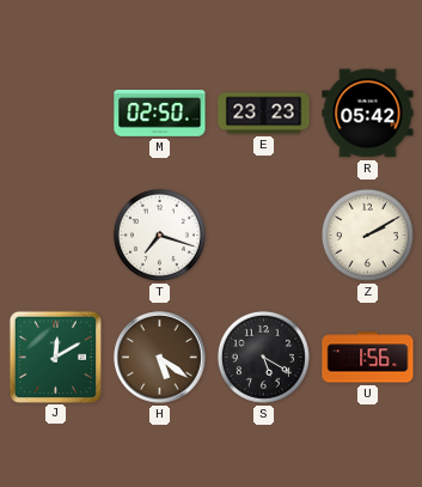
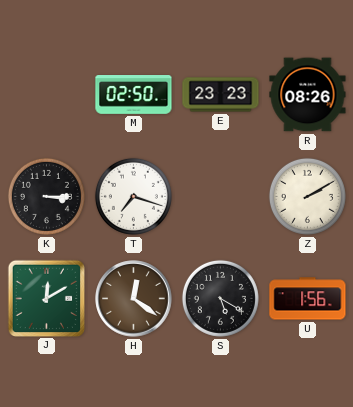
R: 05:42 -> 08:26 (308, 95)
K: none -> 3:15 (46, 196)
H: 5:21 -> 12:21 (134, 299)
